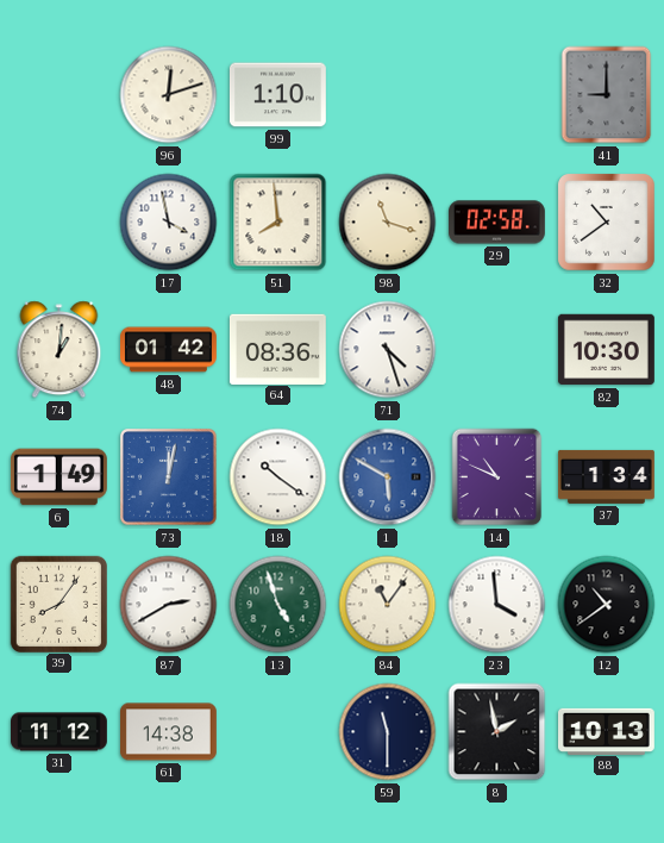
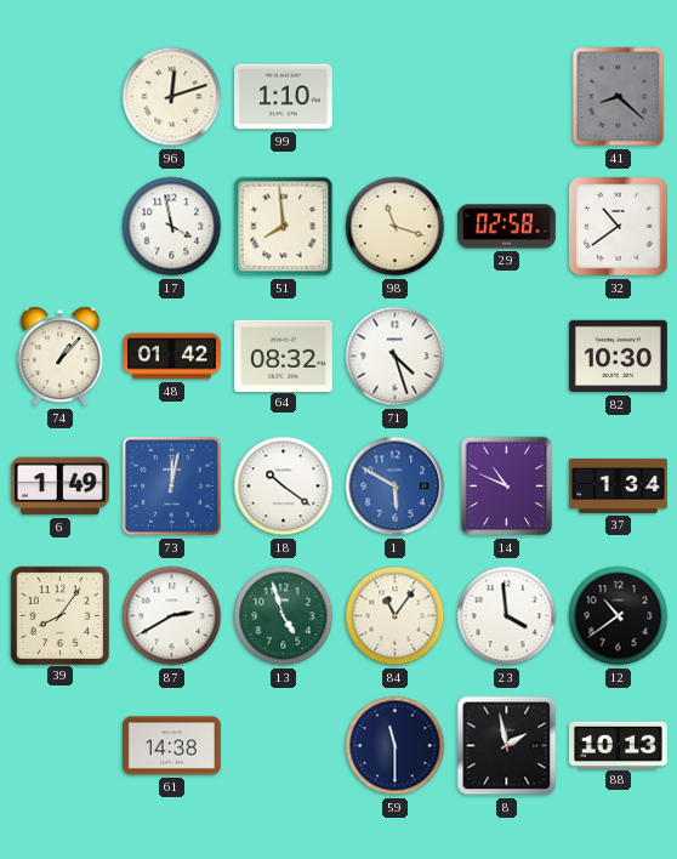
41: 9:00 -> 8:22 (619, 97)
74: 1:01 -> 1:07 (61, 357)
64: 08:36 -> 08:32 (283, 355)
31: 11:12 -> none (59, 732)
